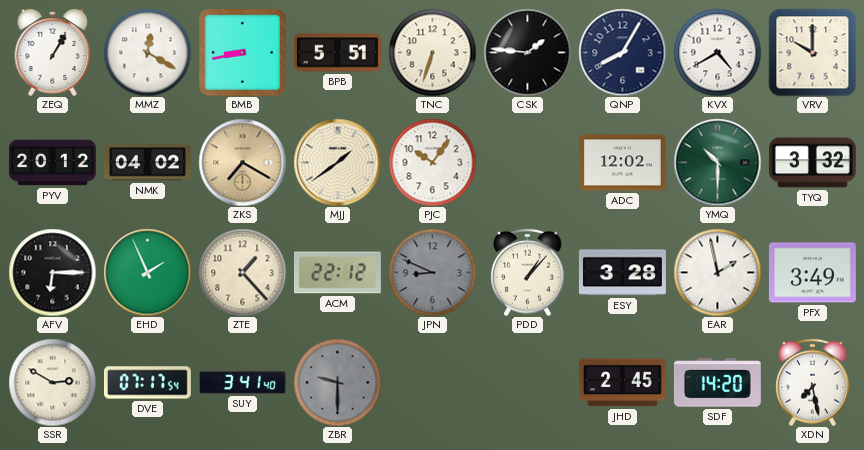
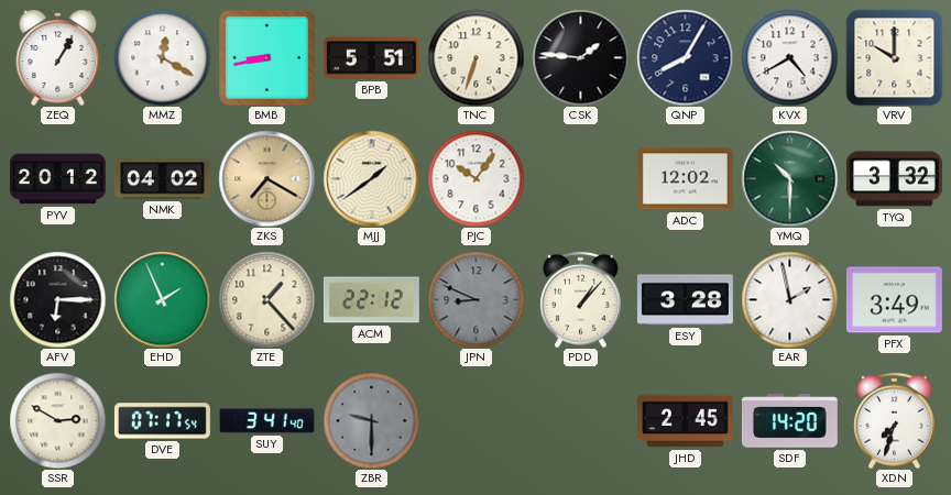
XDN: 7:28 -> 7:33 (895, 420)
